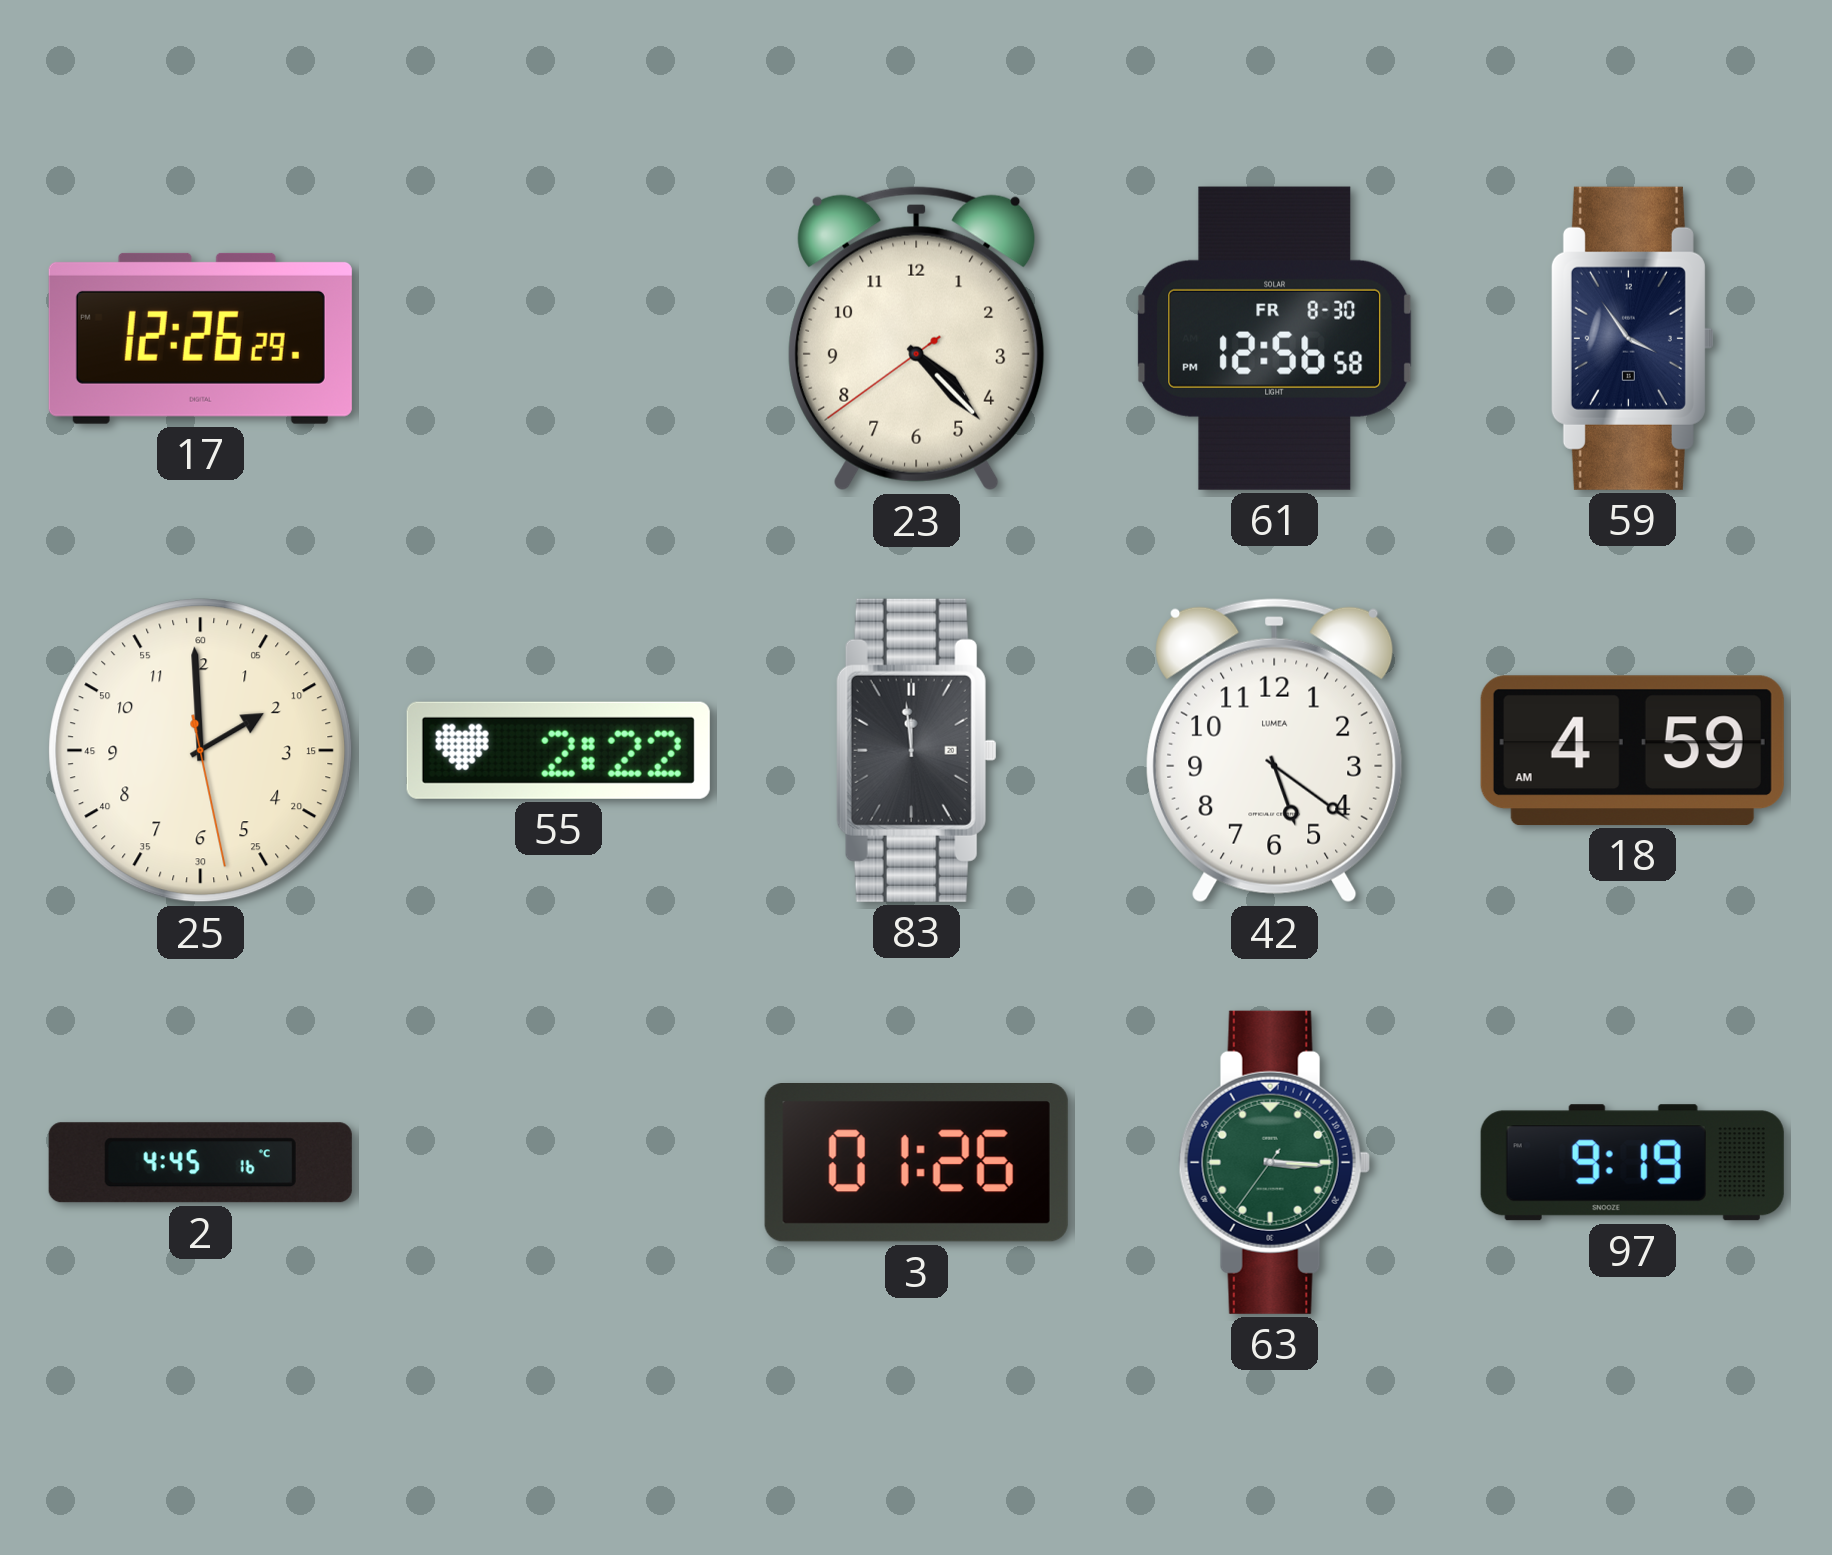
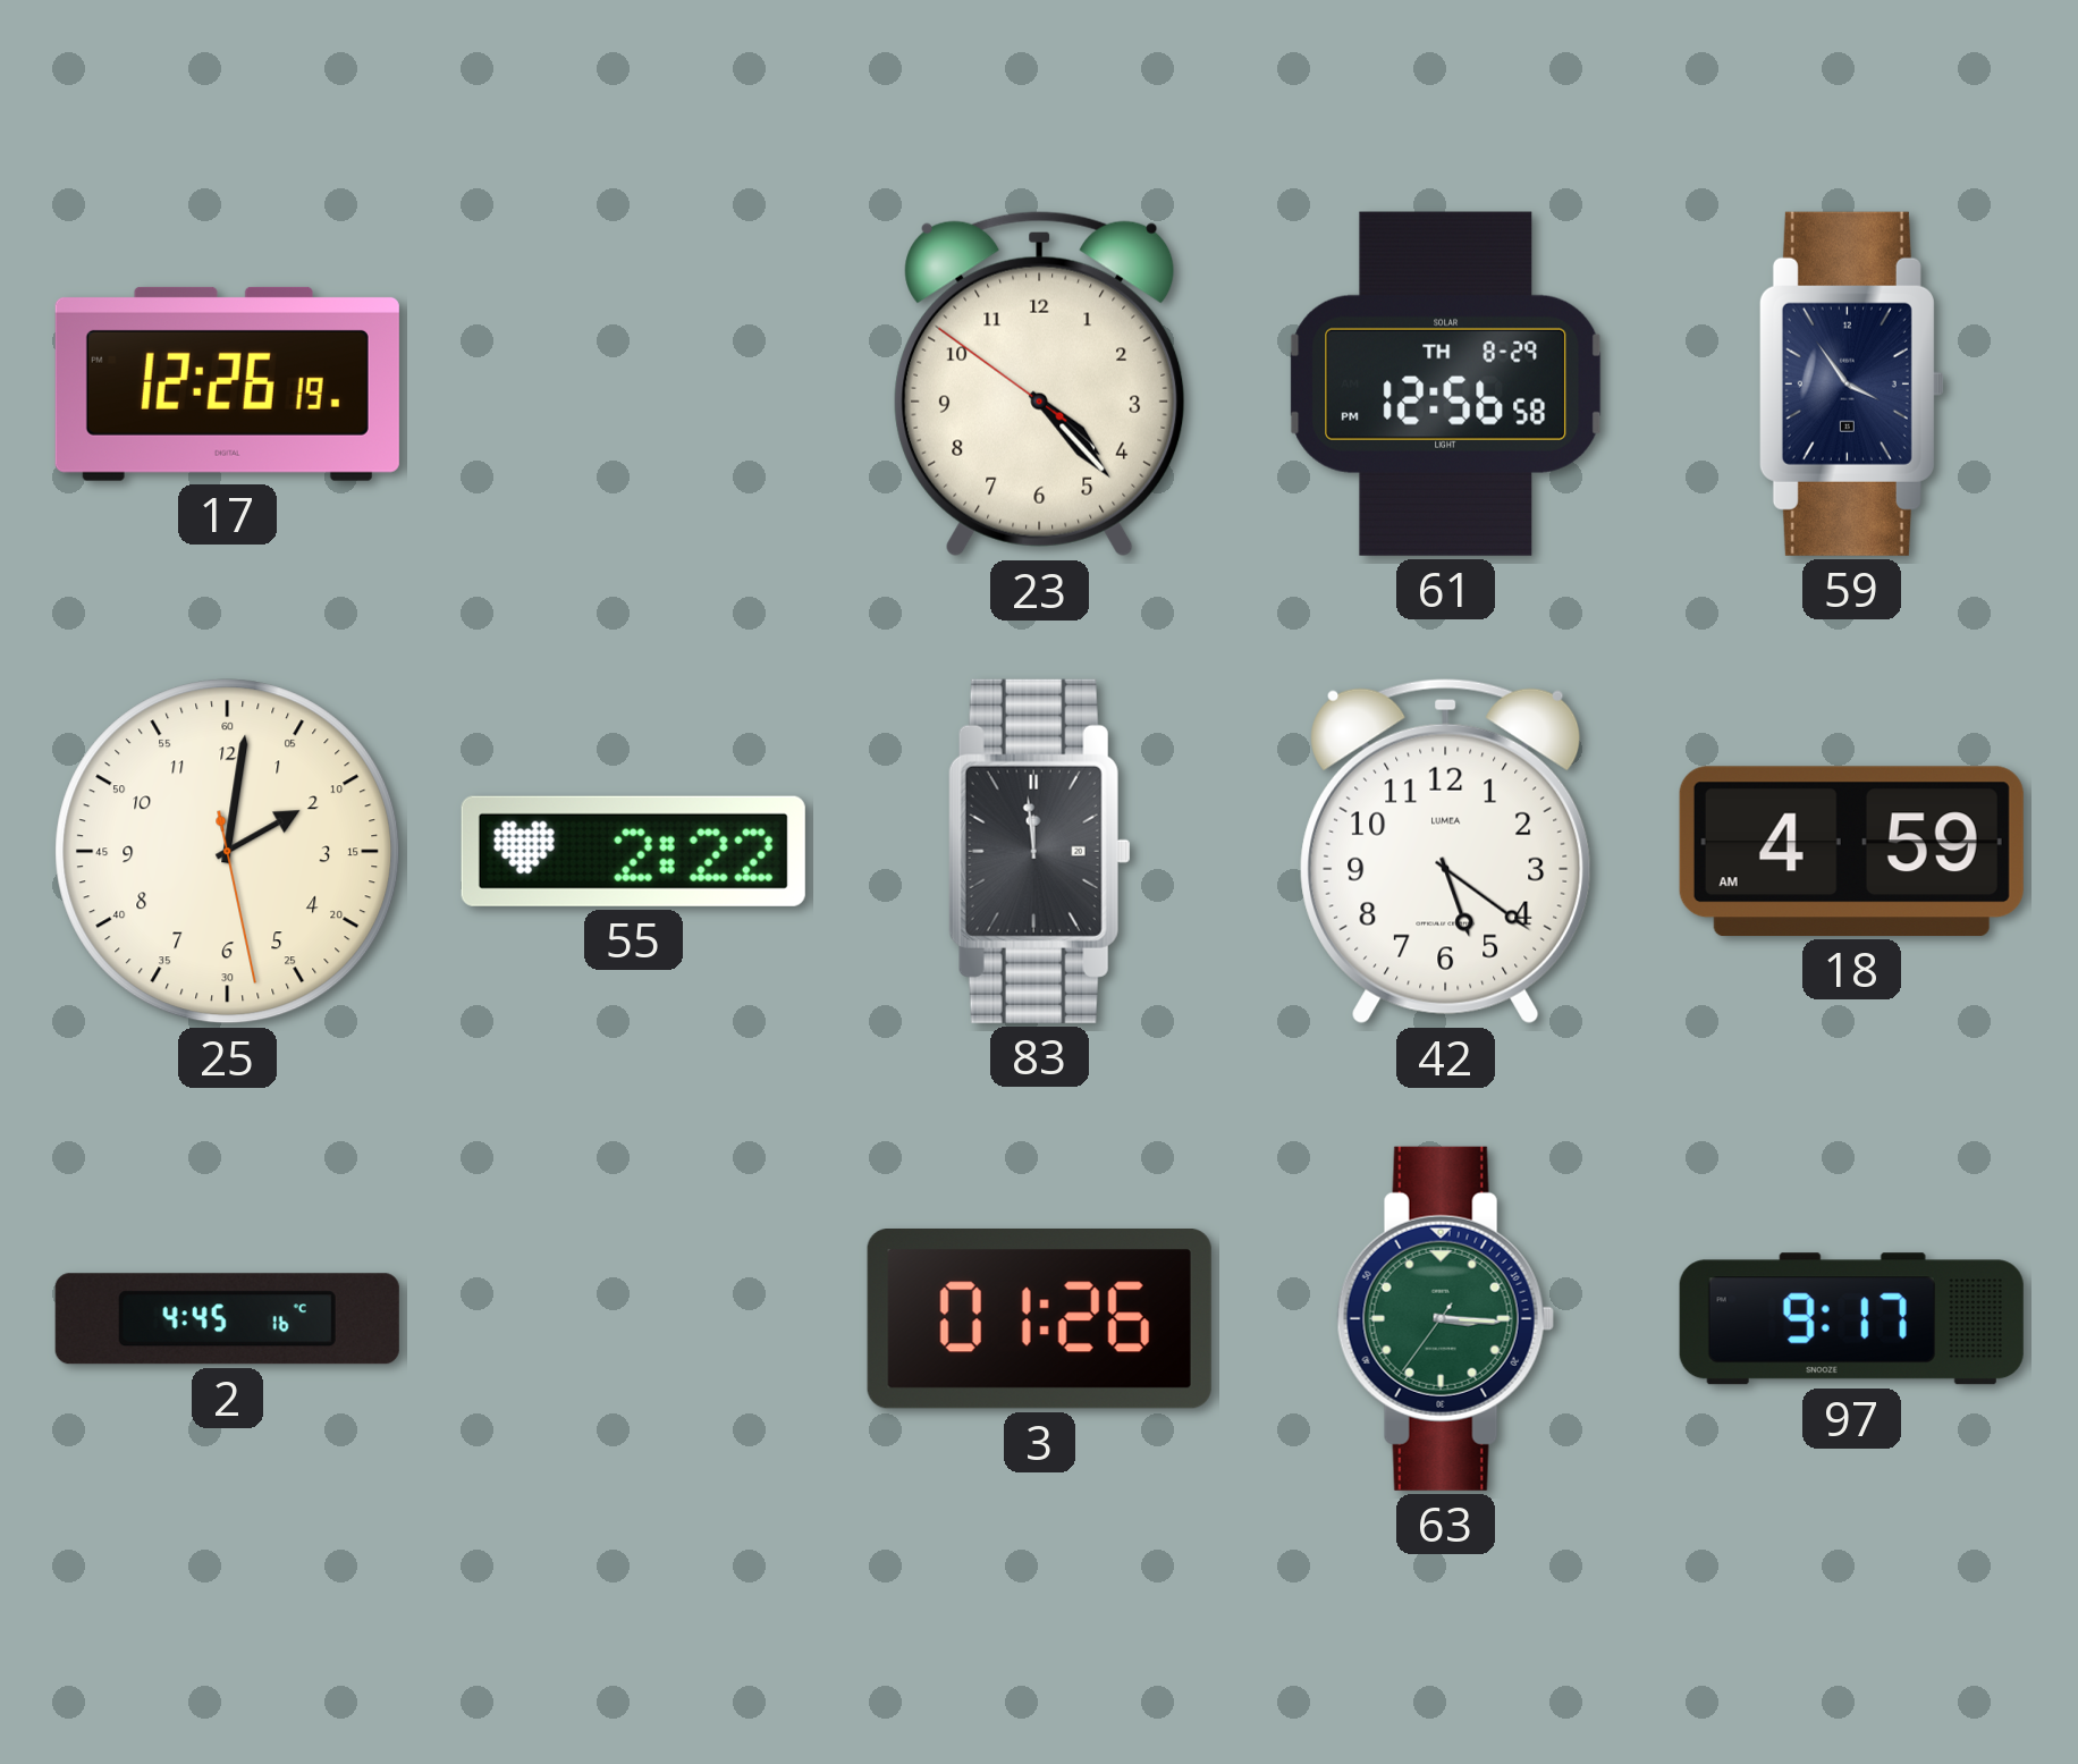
17: 12:26:29 -> 12:26:19 (227, 383)
23: 4:22:39 -> 4:22:51 (1040, 385)
61 date: FR 8-30 -> TH 8-29 (1446, 383)
25: 1:59 -> 2:01 (228, 852)
97: 9:19 -> 9:17 (1851, 1319)
